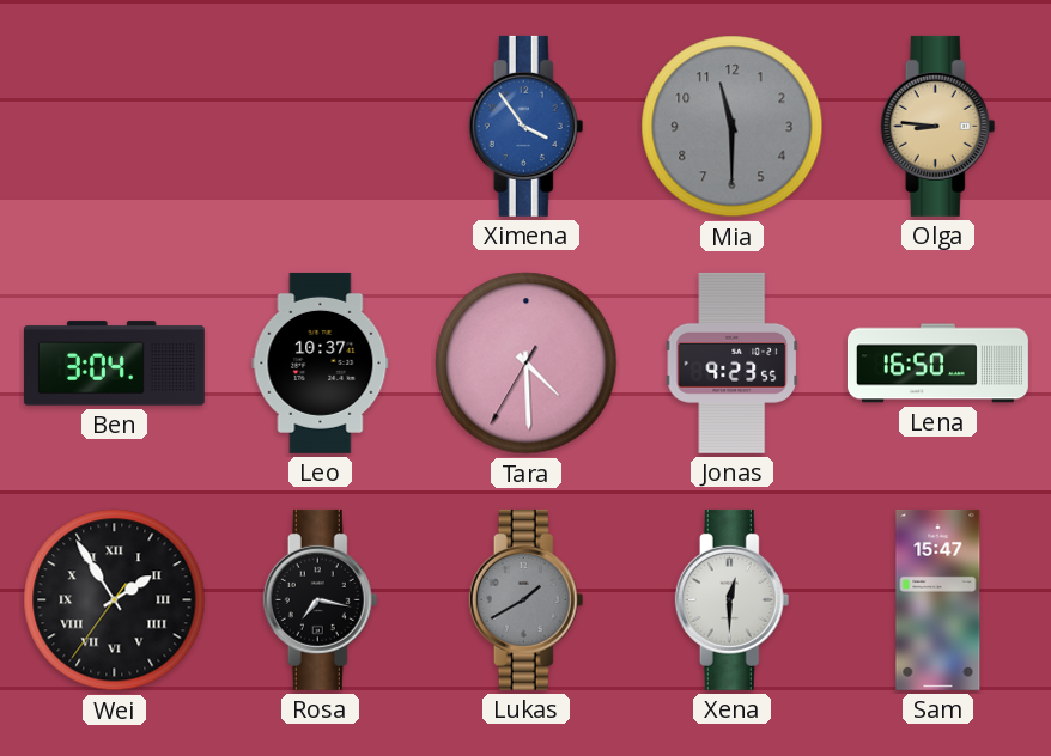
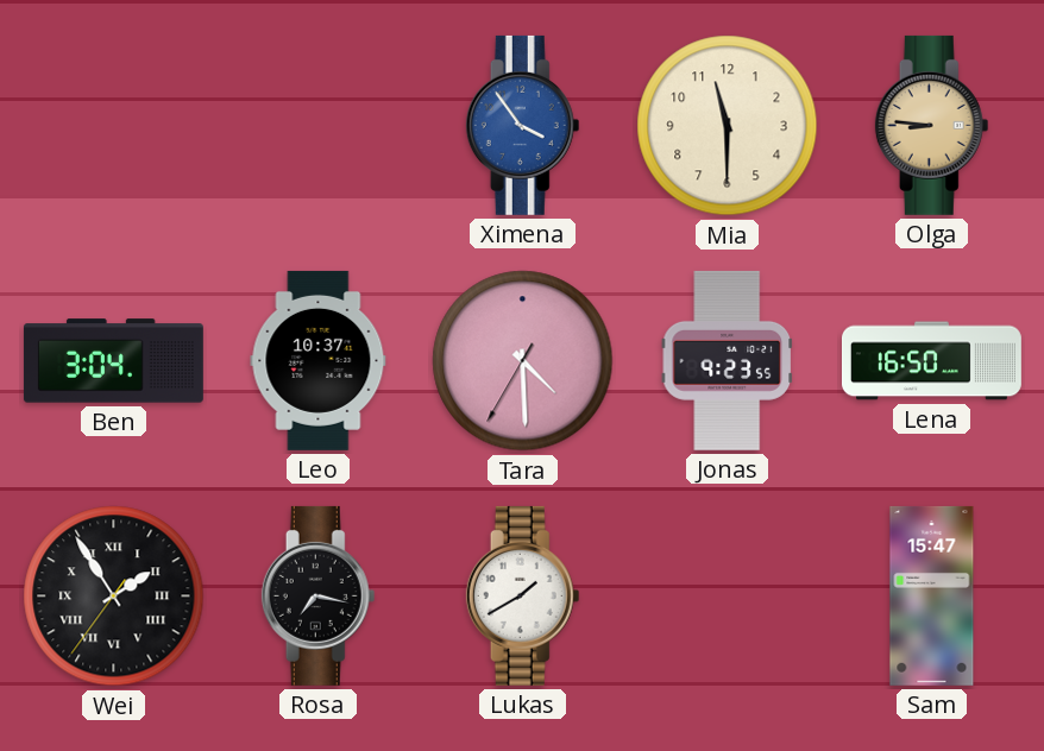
Mia dial: grey -> cream (728, 126)
Lukas dial: grey -> white (523, 595)
Xena: 12:30 -> none (733, 599)
